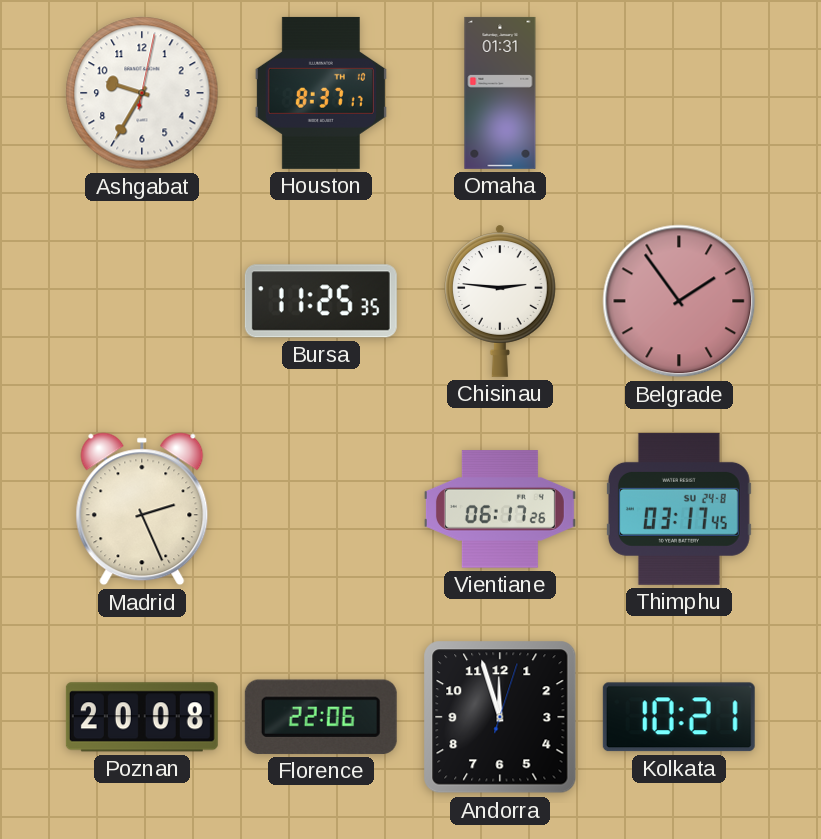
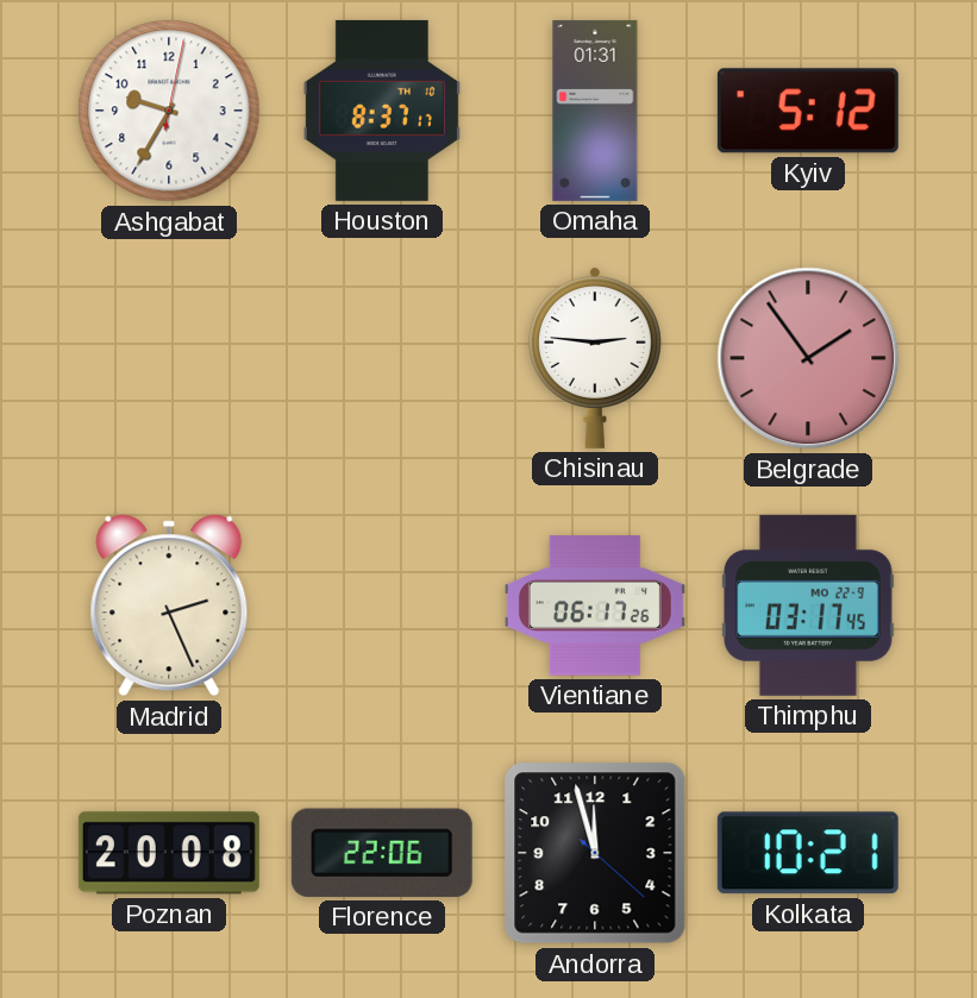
Kyiv: none -> 5:12 (808, 111)
Bursa: 11:25 -> none (321, 301)
Thimphu date: SU 24-8 -> MO 22-9 (808, 605)
Andorra: 11:57:03 -> 11:57:22 (595, 853)
